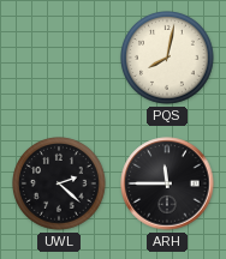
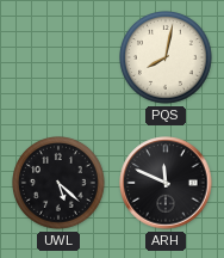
UWL: 2:22 -> 5:22 (60, 184)
ARH: 11:45 -> 11:49 (166, 183)
